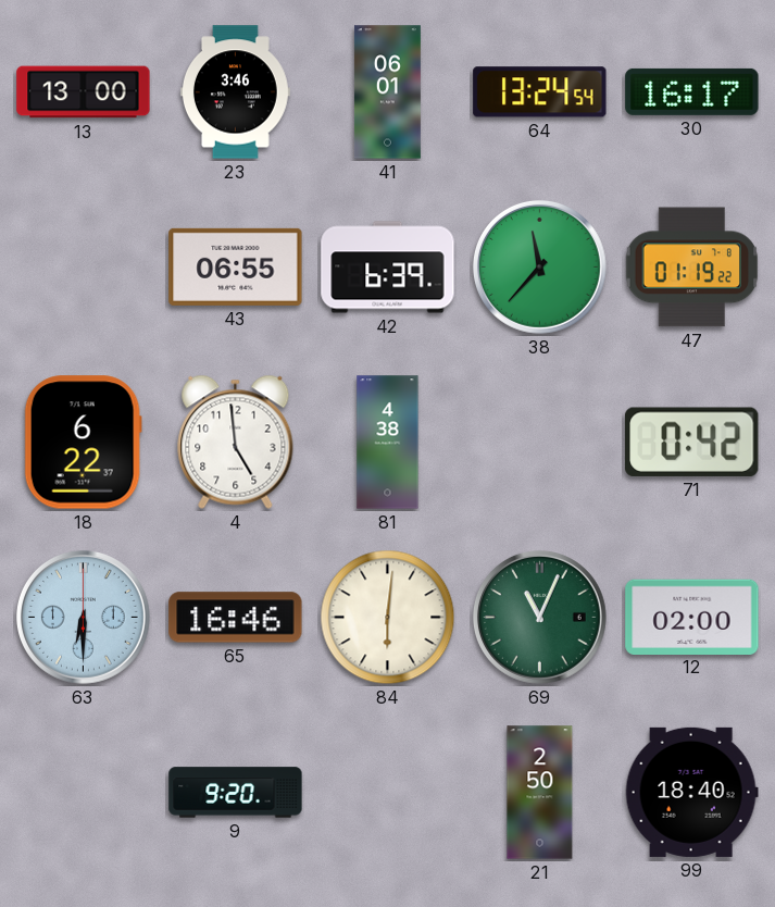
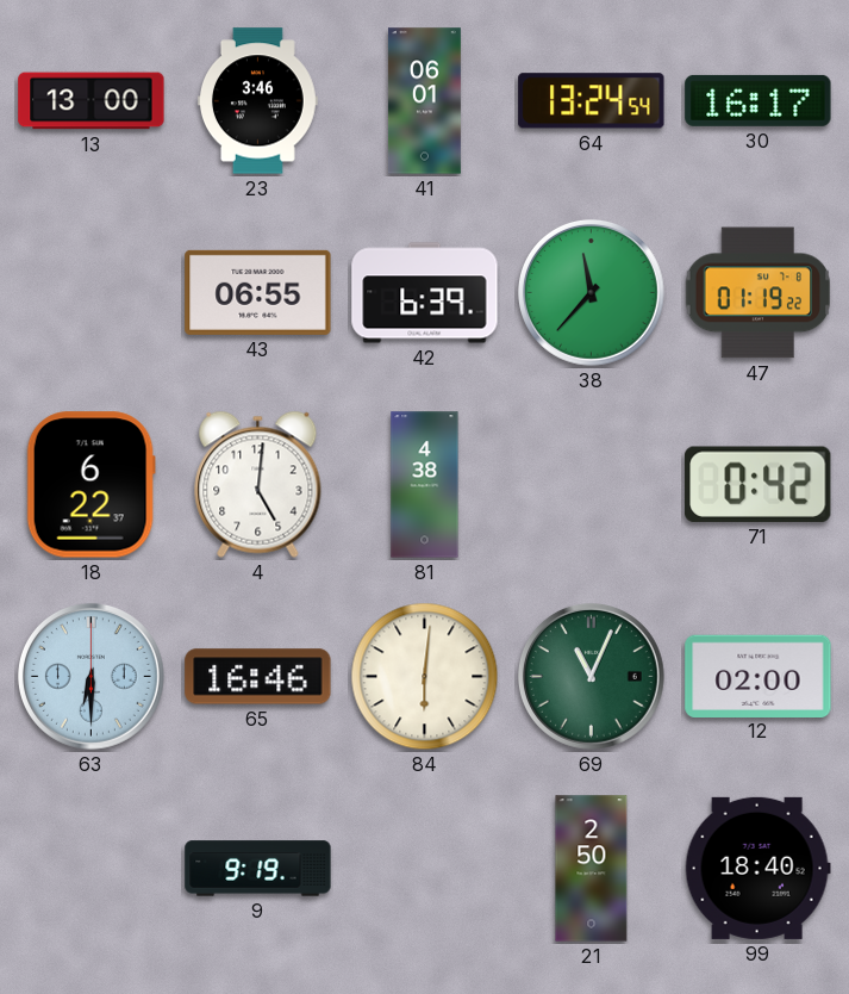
4: 4:59 -> 5:01 (258, 484)
9: 9:20 -> 9:19 (258, 869)
